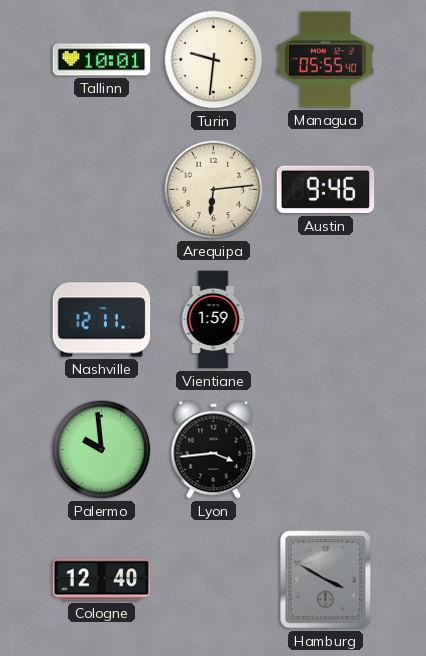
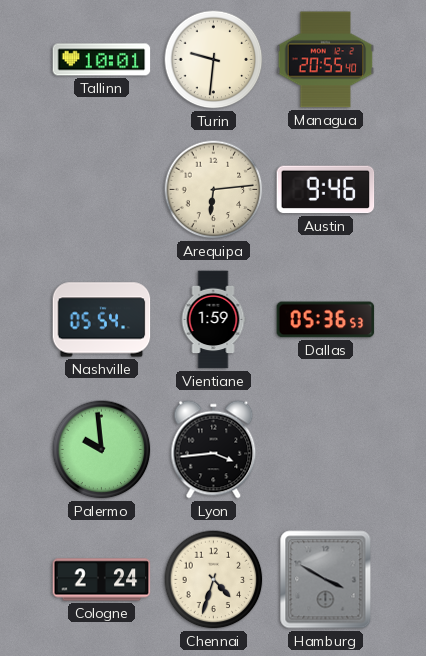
Managua: 05:55 -> 20:55 (326, 60)
Nashville: 12:11 -> 05:54 (102, 320)
Dallas: none -> 05:36 (326, 320)
Cologne: 12:40 -> 2:24 (102, 580)
Chennai: none -> 4:33 (214, 580)
